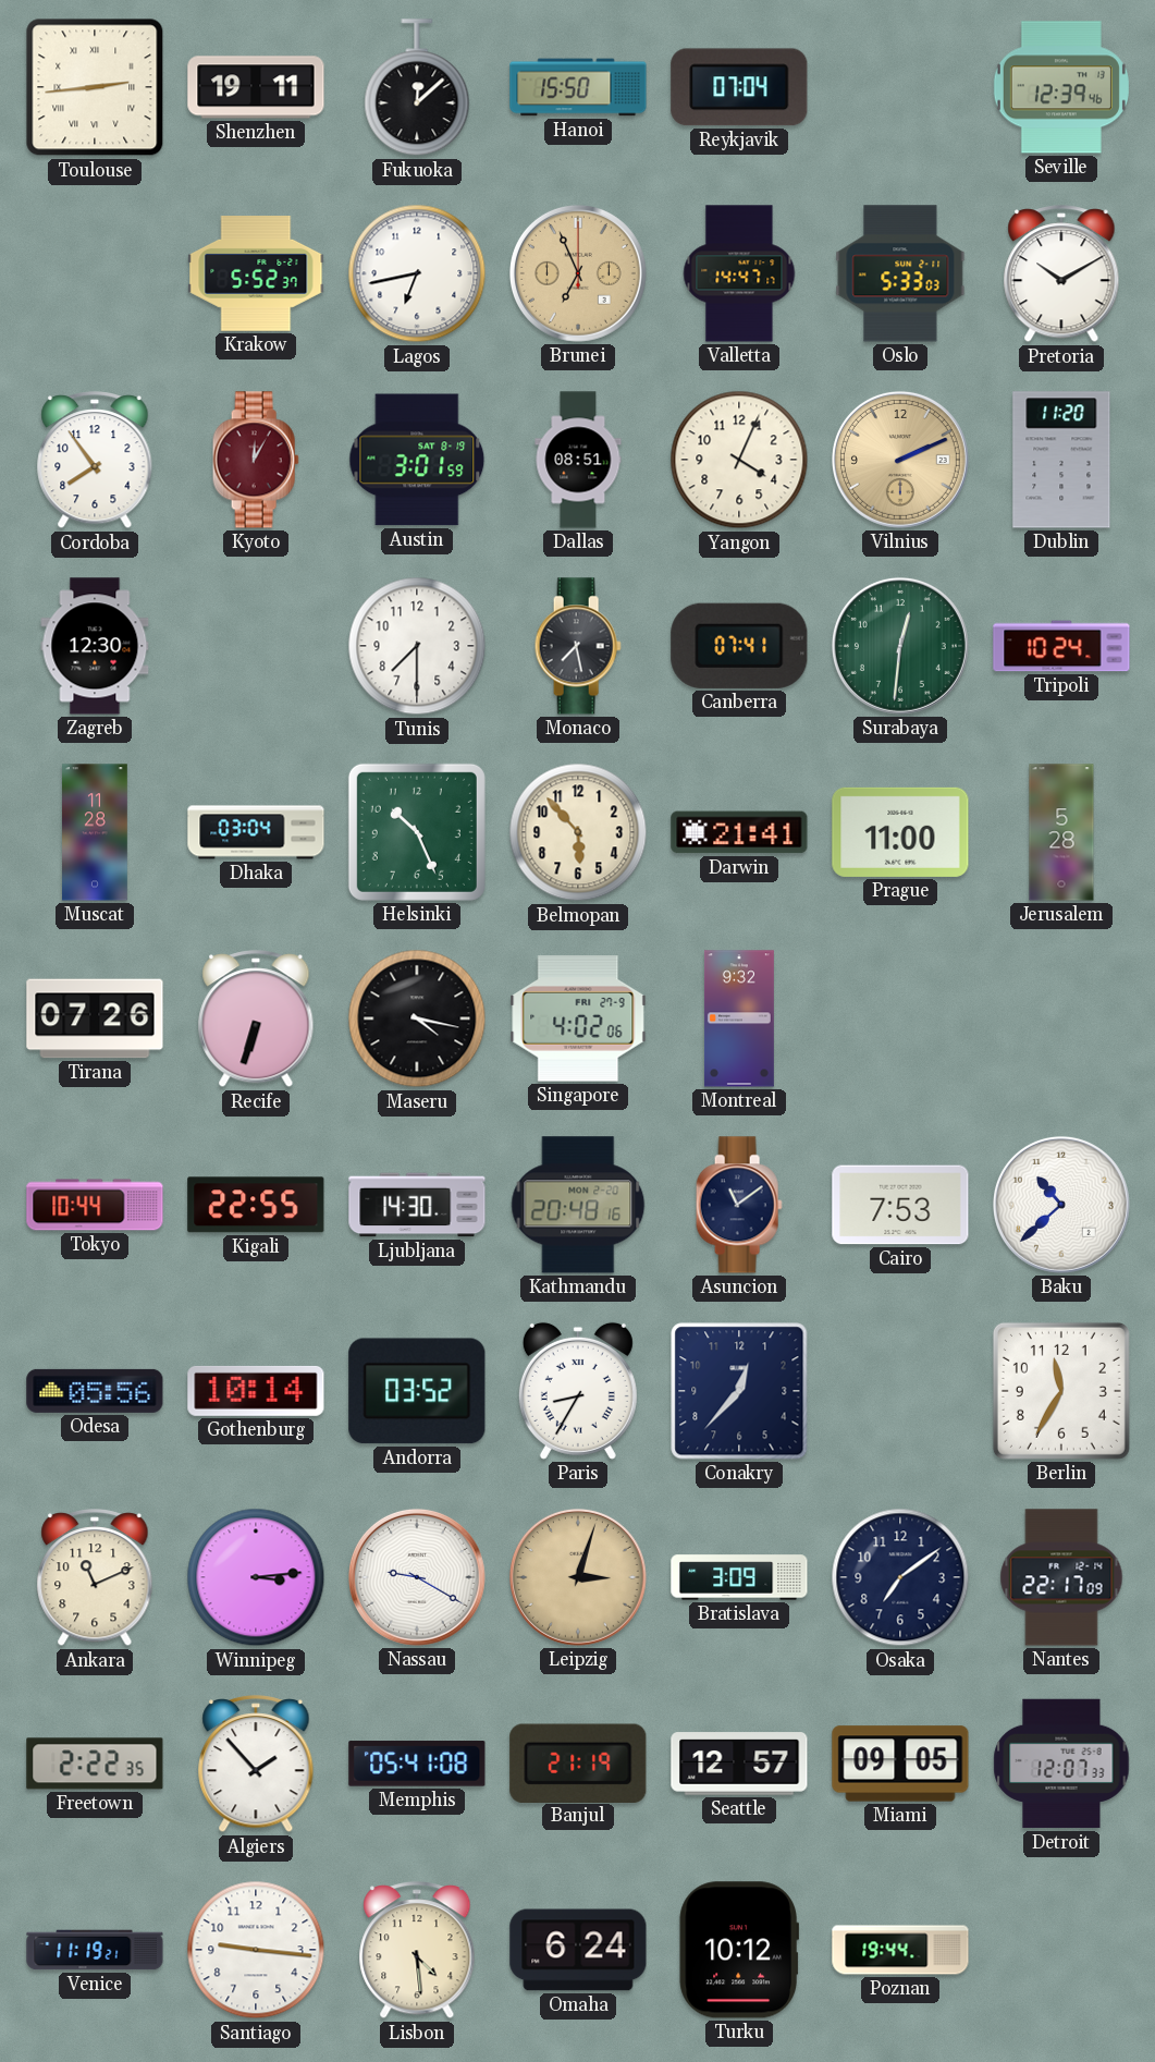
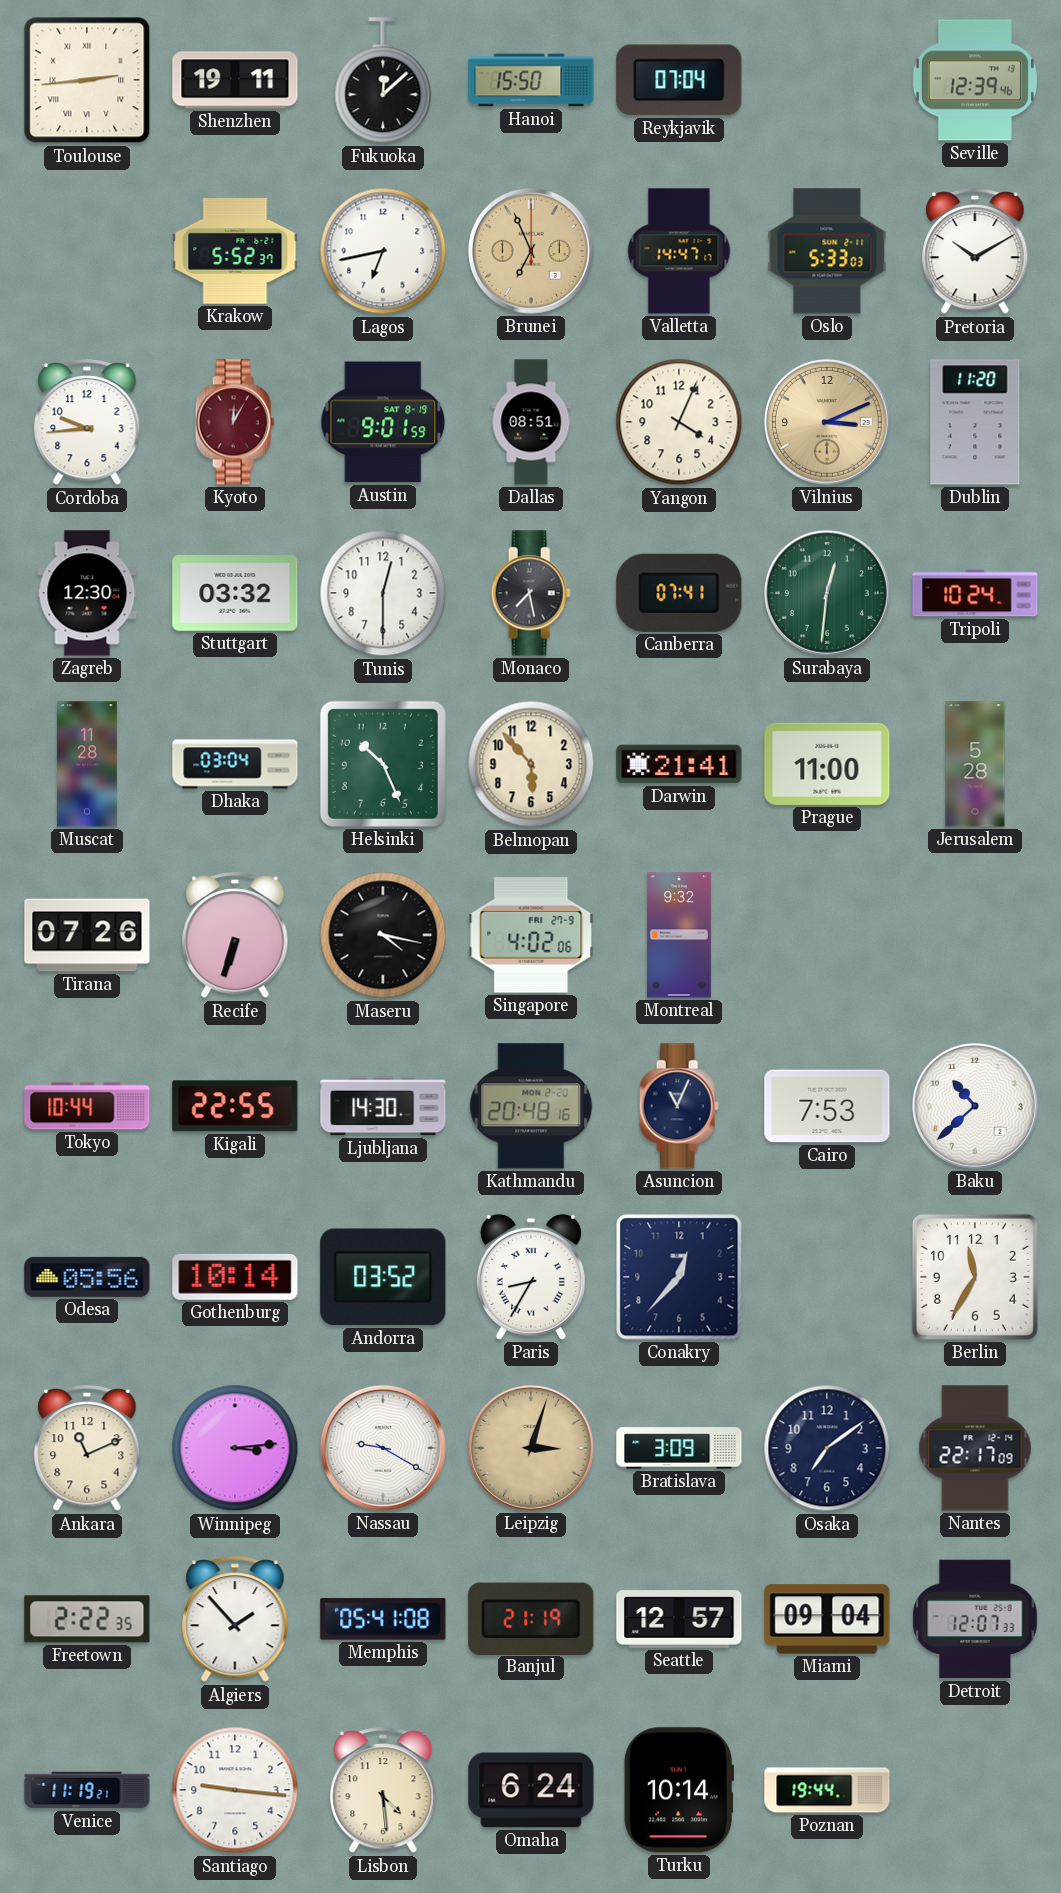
Cordoba: 7:54 -> 9:44 (87, 423)
Austin: 3:01 -> 9:01 (383, 422)
Vilnius: 2:11 -> 3:11 (827, 422)
Stuttgart: none -> 03:32 (235, 594)
Tunis: 7:30 -> 12:30 (383, 593)
Asuncion: 11:09 -> 11:04 (679, 1106)
Miami: 09:05 -> 09:04 (827, 1619)
Turku: 10:12 -> 10:14 (679, 1790)
